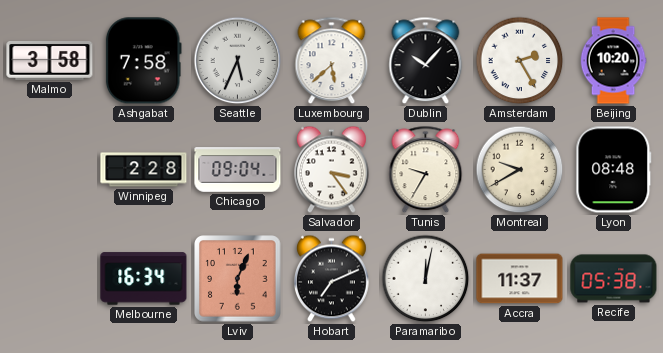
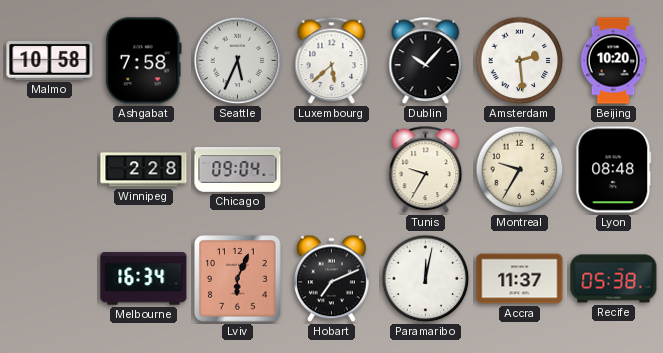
Malmo: 3:58 -> 10:58 (50, 61)
Amsterdam: 2:25 -> 2:29 (520, 61)
Salvador: 3:24 -> none (331, 170)
Montreal: 9:40 -> 9:35 (520, 170)
